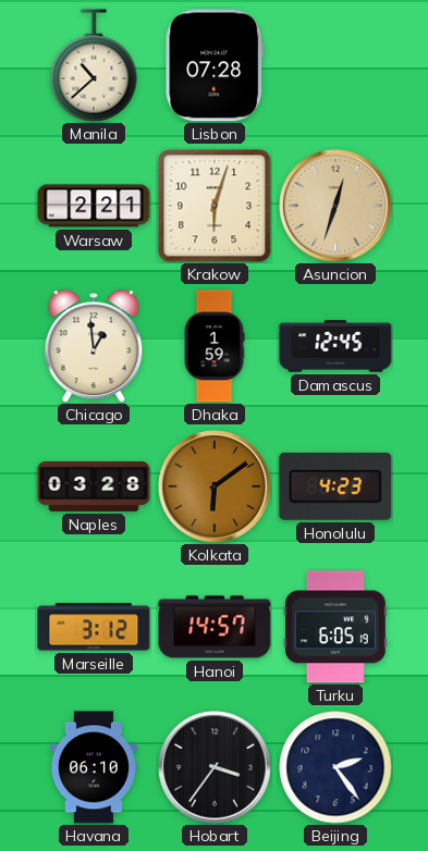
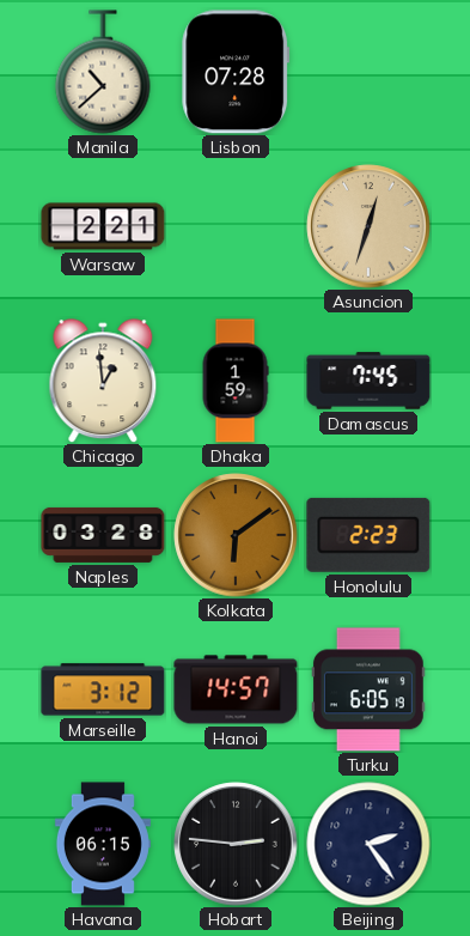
Krakow: 6:03 -> none (215, 206)
Damascus: 12:45 -> 7:45 (368, 381)
Honolulu: 4:23 -> 2:23 (368, 535)
Havana: 06:10 -> 06:15 (103, 844)
Hobart: 3:36 -> 2:46 (236, 844)
